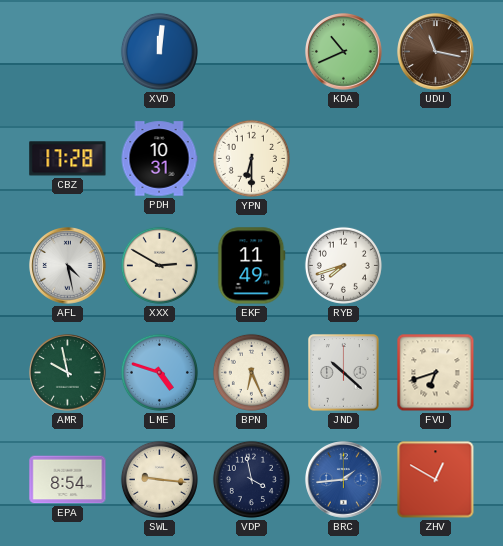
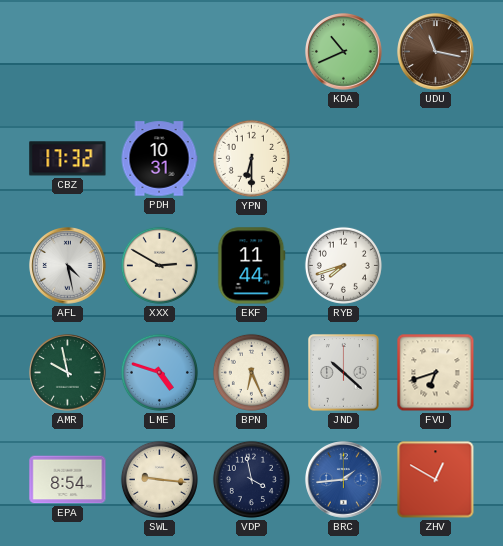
XVD: 12:01 -> none (159, 51)
CBZ: 17:28 -> 17:32 (68, 159)
EKF: 11:49 -> 11:44 (252, 266)
